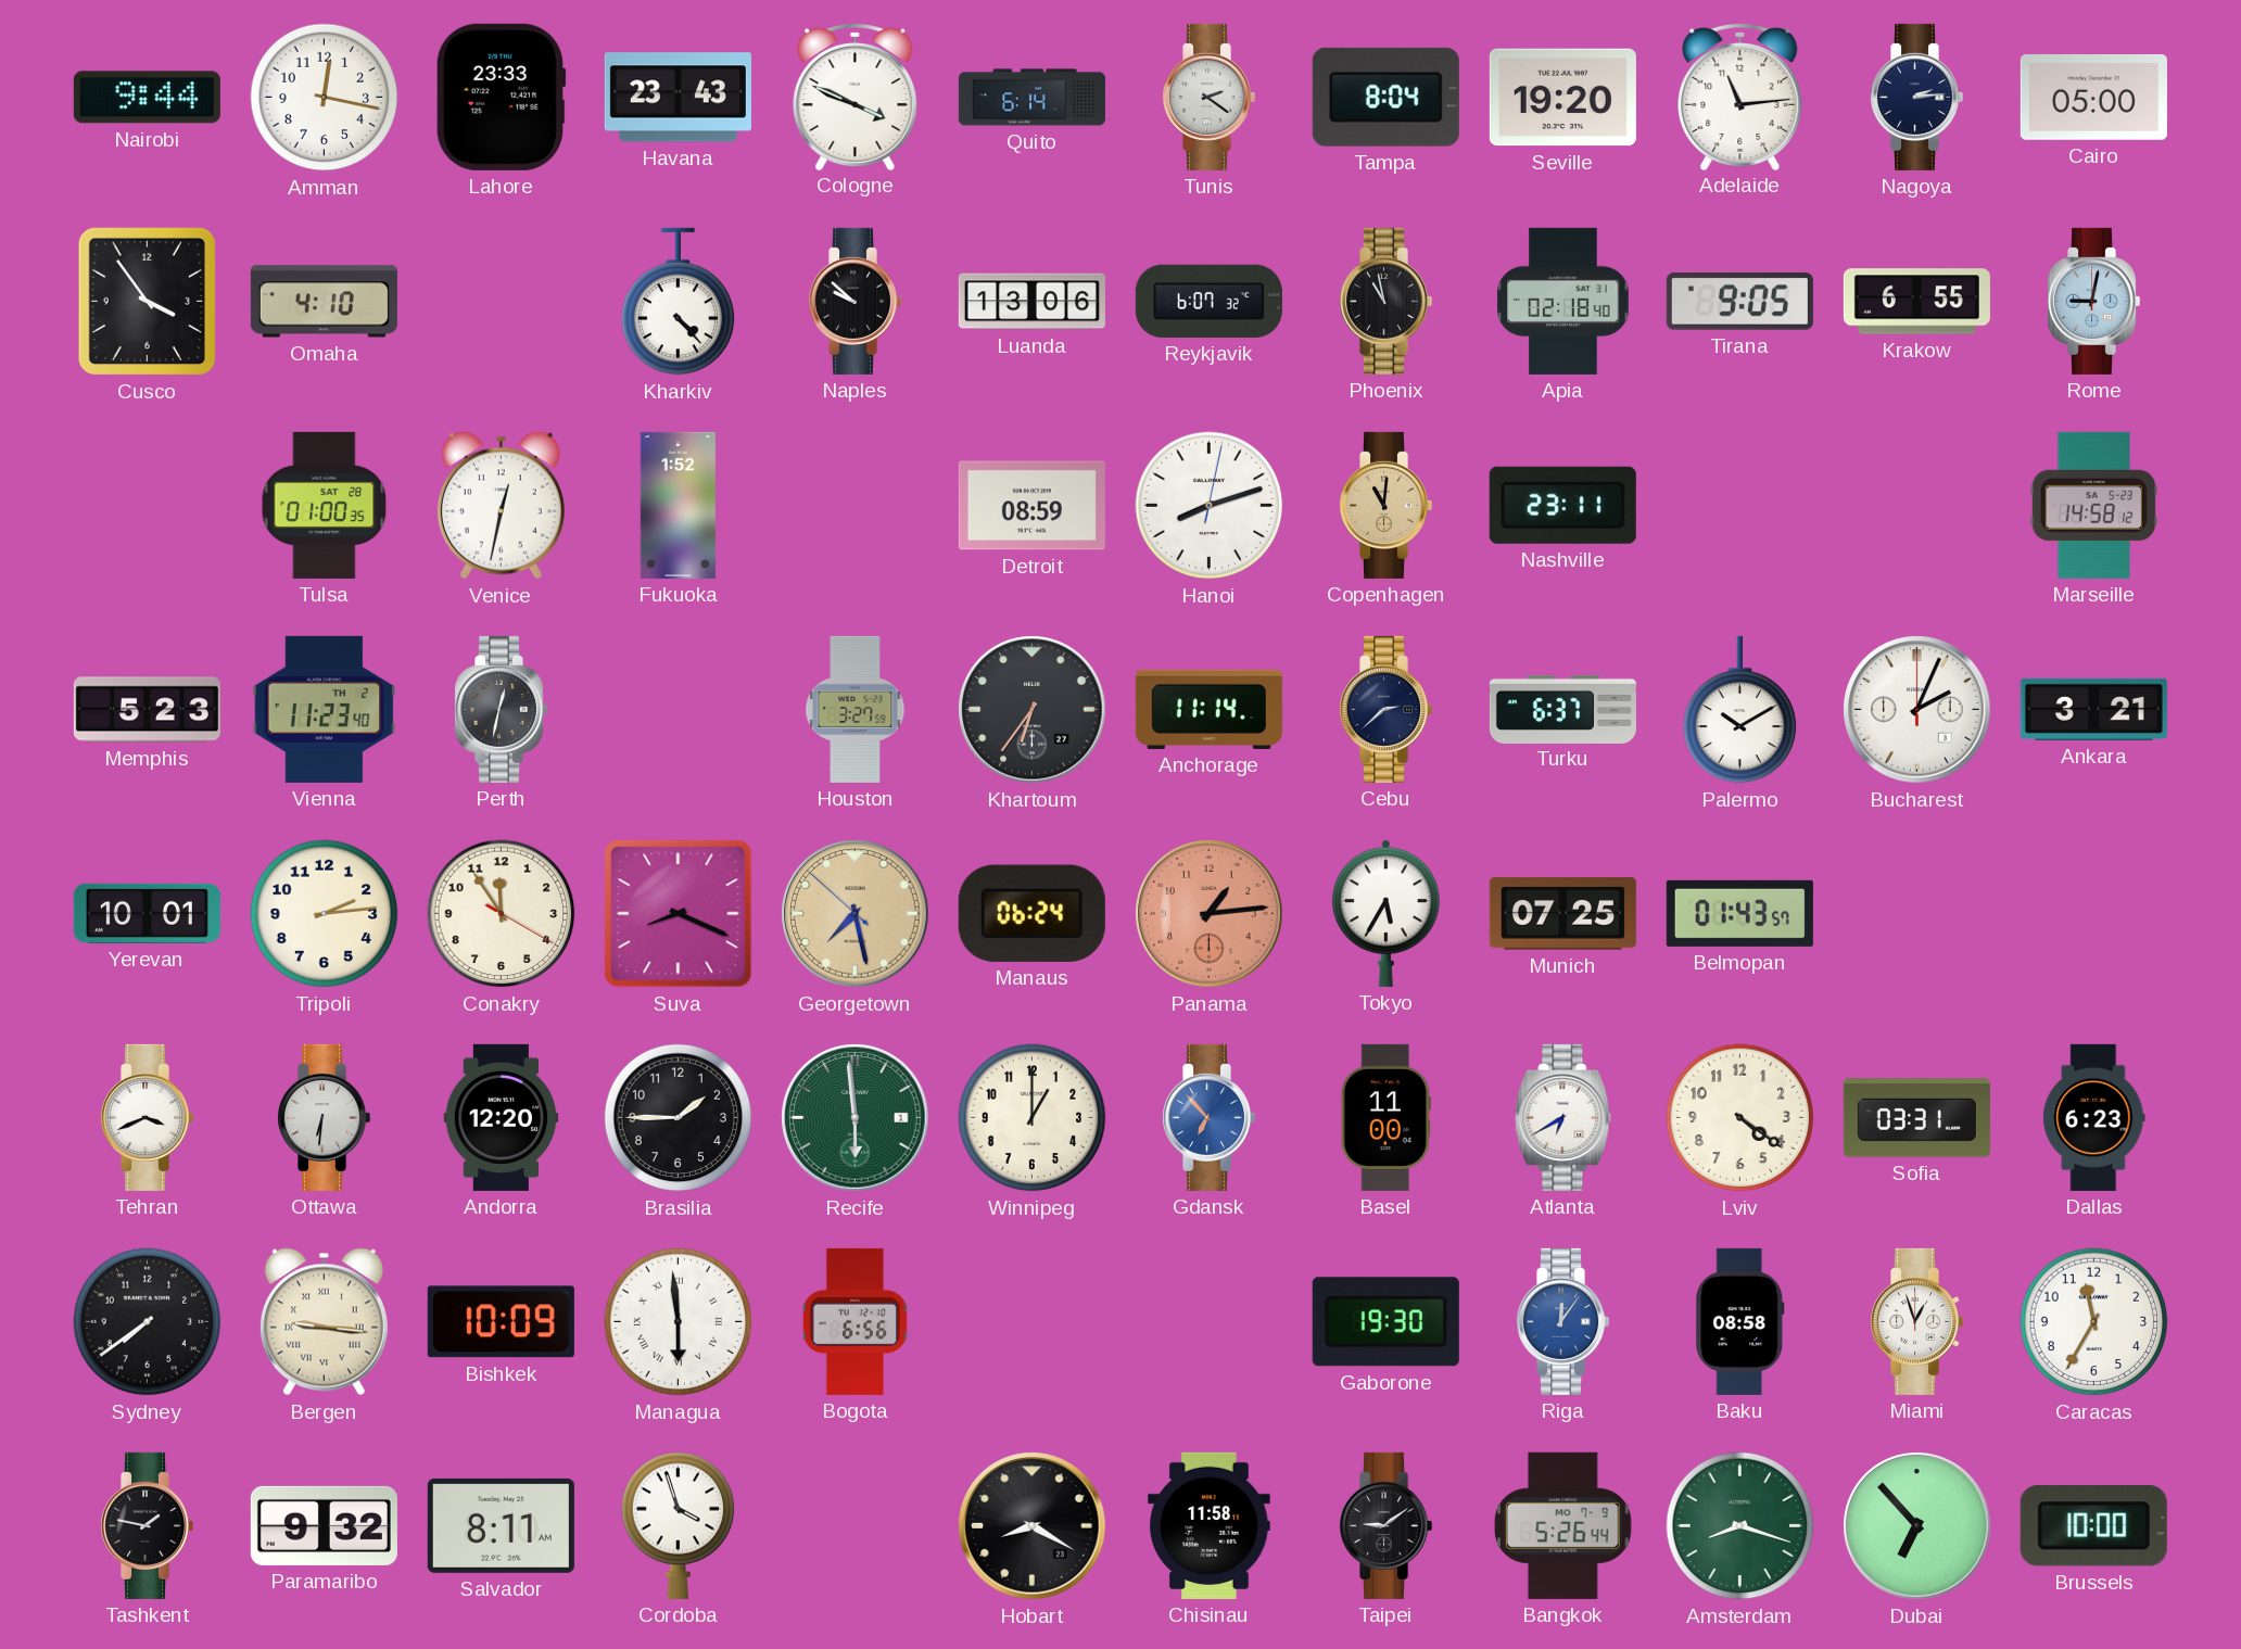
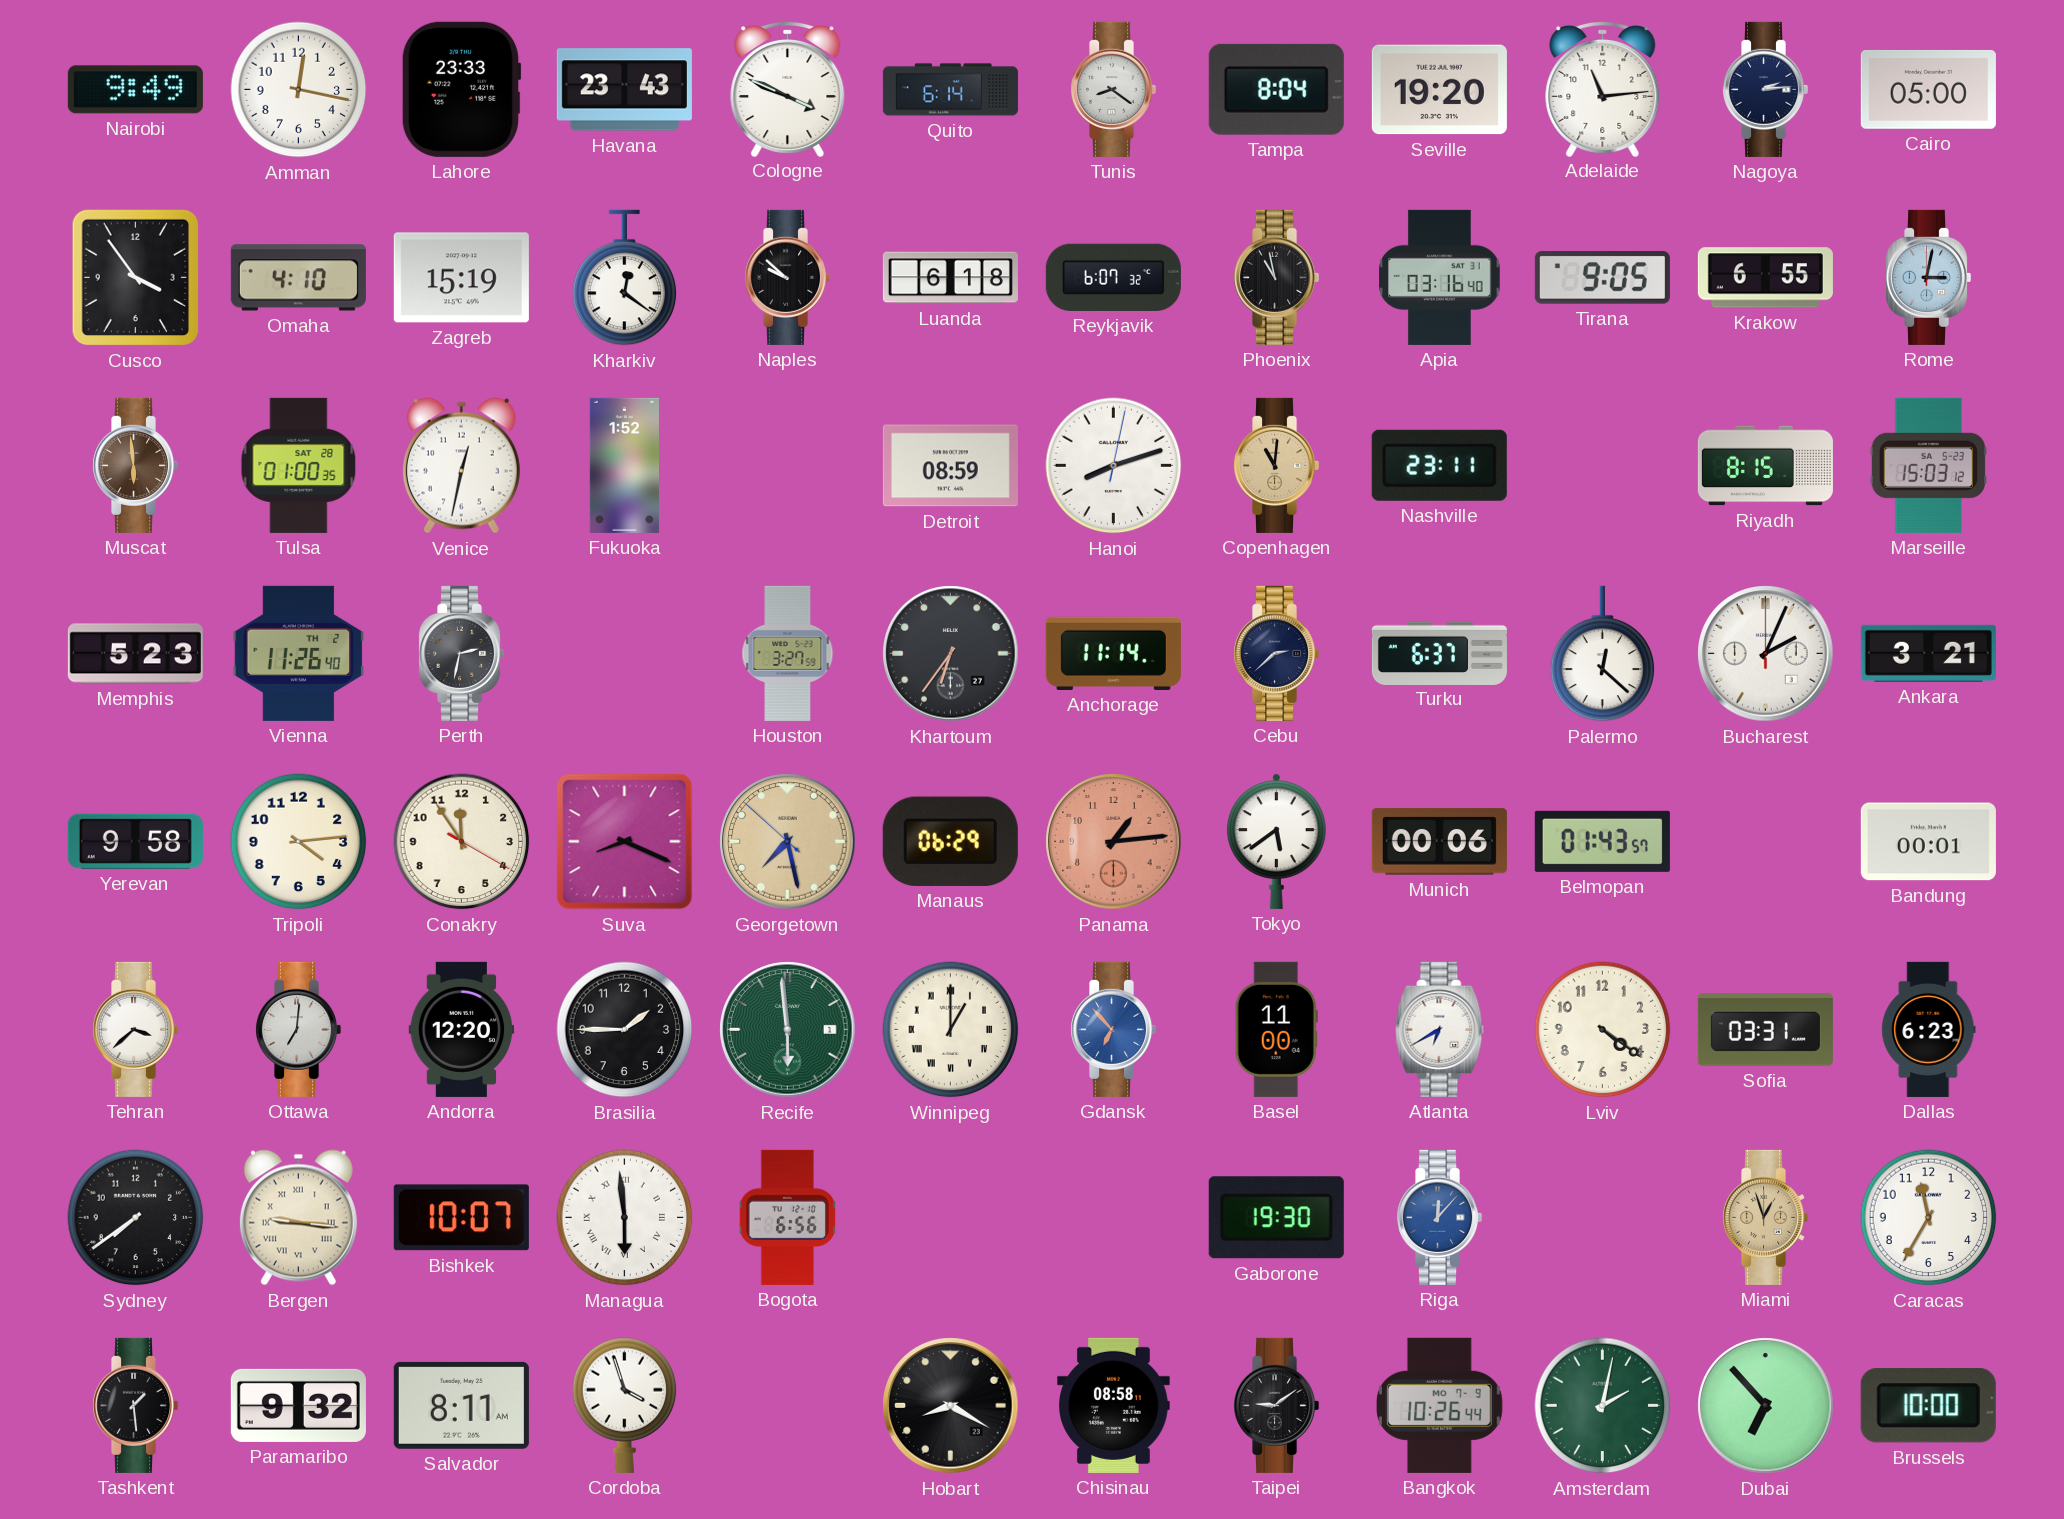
Nairobi: 9:44 -> 9:49 (135, 90)
Tunis: 2:21 -> 8:21 (1114, 89)
Zagreb: none -> 15:19 (461, 278)
Kharkiv: 4:23 -> 12:21 (625, 278)
Luanda: 13:06 -> 6:18 (950, 278)
Apia: 02:18 -> 03:16 (1440, 277)
Rome: 9:02 -> 3:02 (1929, 277)
Muscat: none -> 5:59 (136, 465)
Riyadh: none -> 8:15 (1765, 466)
Marseille: 14:58 -> 15:03 (1929, 465)
Vienna: 11:23 -> 11:26 (299, 653)
Perth: 12:32 -> 2:32 (462, 653)
Palermo: 10:10 -> 12:22 (1603, 654)
Yerevan: 10:01 -> 9:58 (135, 841)
Tripoli: 2:14 -> 4:14 (299, 842)
Manaus: 06:24 -> 06:29 (950, 841)
Tokyo: 5:35 -> 5:39 (1277, 841)
Munich: 07:25 -> 00:06 (1439, 842)
Bandung: none -> 00:01 (1928, 842)
Tehran: 3:41 -> 3:38 (136, 1029)
Ottawa: 6:31 -> 7:01 (299, 1029)
Winnipeg numerals: Arabic -> Roman (951, 1030)
Bishkek: 10:09 -> 10:07 (461, 1218)
Riga: 12:06 -> 12:07 (1440, 1217)
Baku: 08:58 -> none (1740, 1321)
Miami dial: white -> champagne (1766, 1217)
Tashkent: 1:47 -> 1:29 (136, 1405)
Chisinau: 11:58 -> 08:58 (1114, 1405)
Bangkok: 5:26 -> 10:26 (1439, 1405)
Amsterdam: 8:18 -> 2:02 (1603, 1406)
